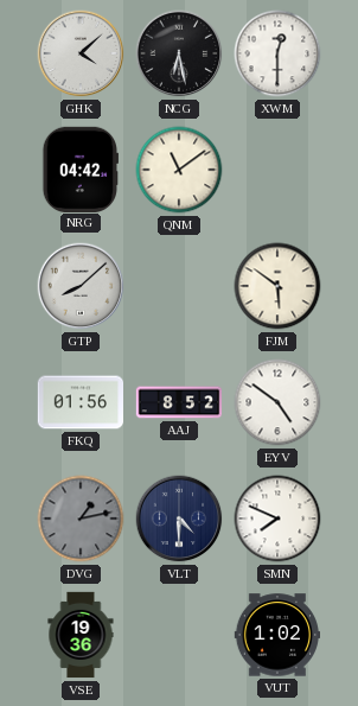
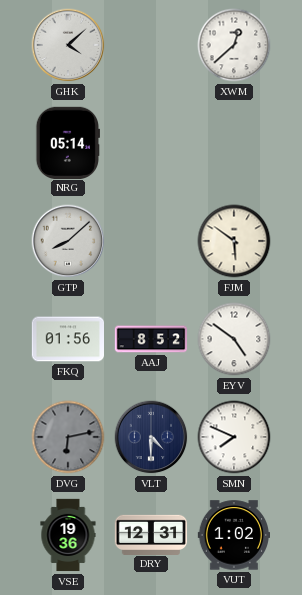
NCG: 6:28 -> none (179, 53)
XWM: 12:30 -> 12:38 (234, 45)
NRG: 04:42 -> 05:14 (67, 142)
QNM: 11:09 -> none (179, 170)
DVG: 1:13 -> 6:13 (68, 437)
DRY: none -> 12:31 (151, 534)
